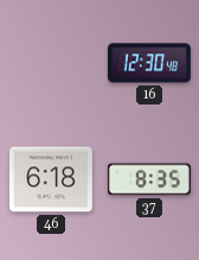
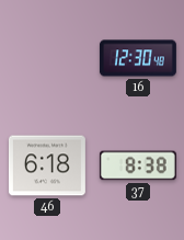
37: 8:35 -> 8:38 (138, 165)
